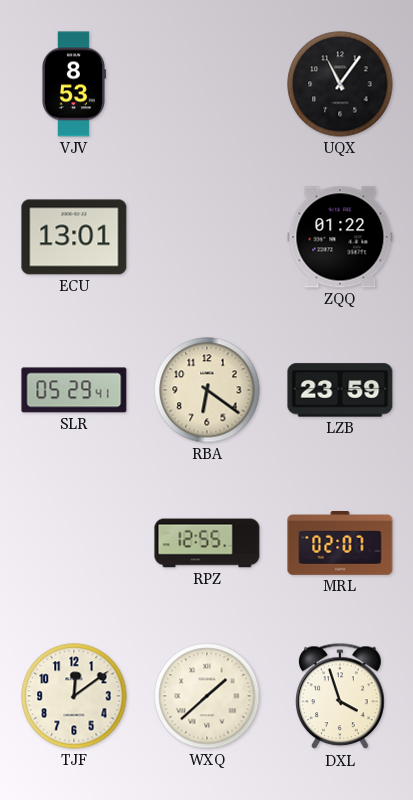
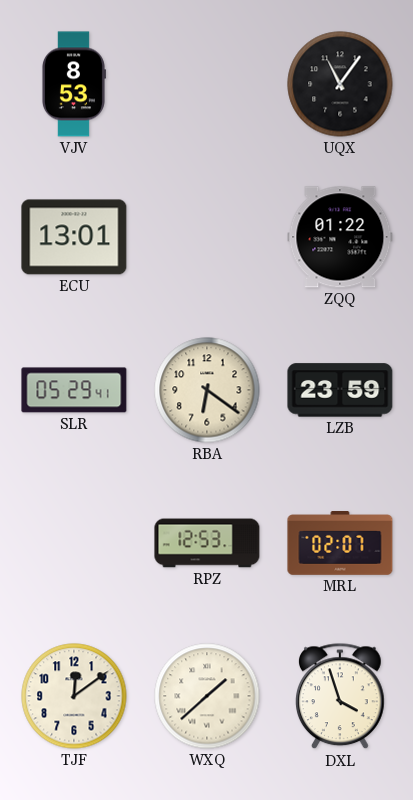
RPZ: 12:55 -> 12:53 (207, 543)
